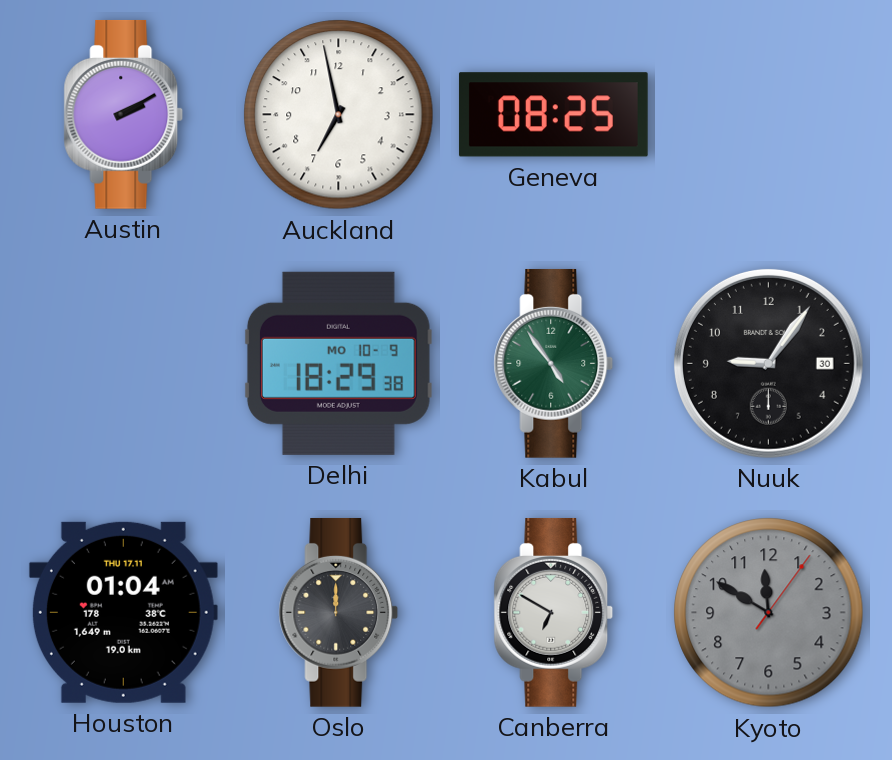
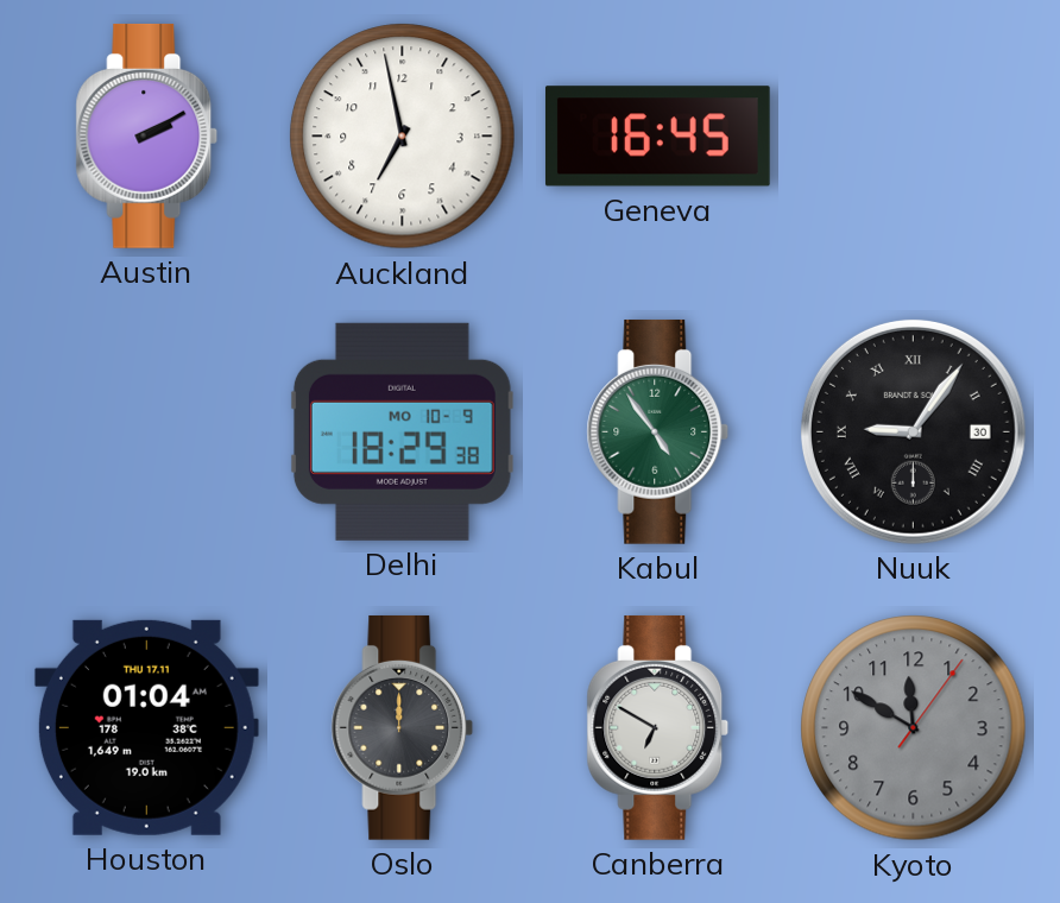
Geneva: 08:25 -> 16:45 (657, 137)
Nuuk numerals: Arabic -> Roman (913, 431)
